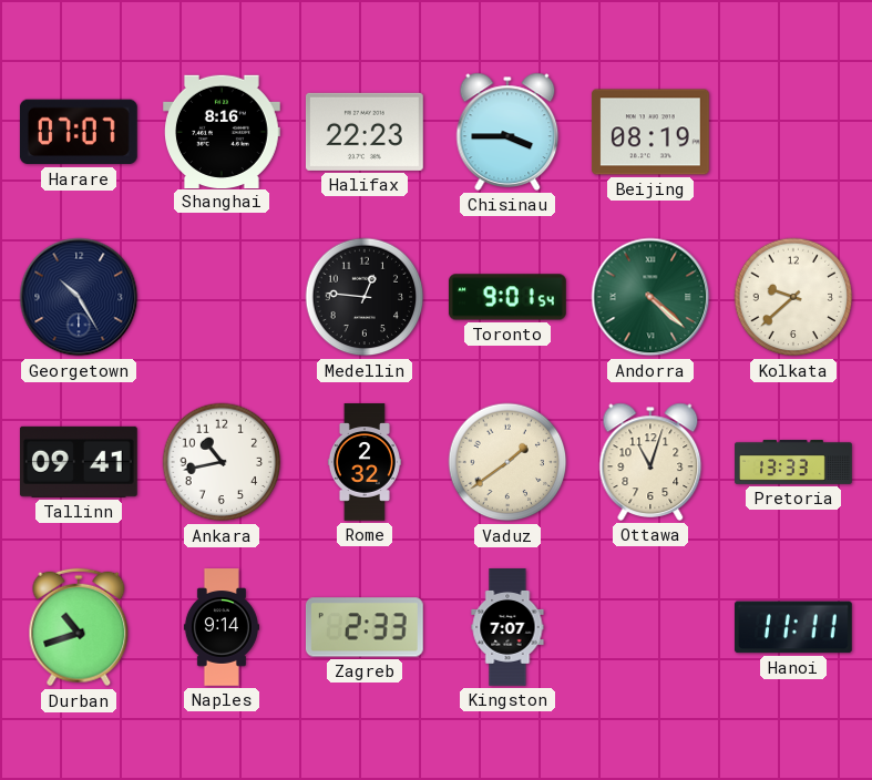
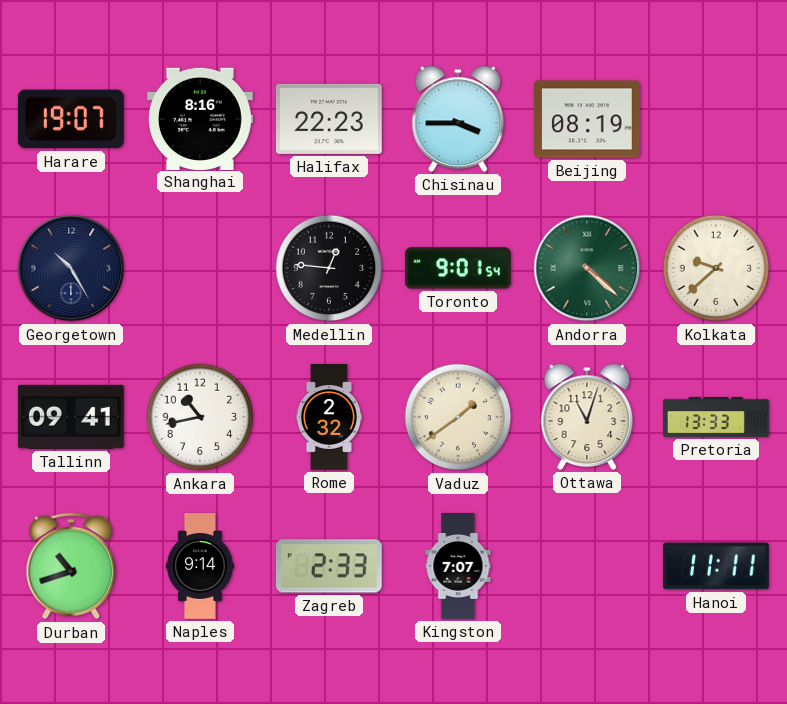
Harare: 07:07 -> 19:07 (71, 119)
